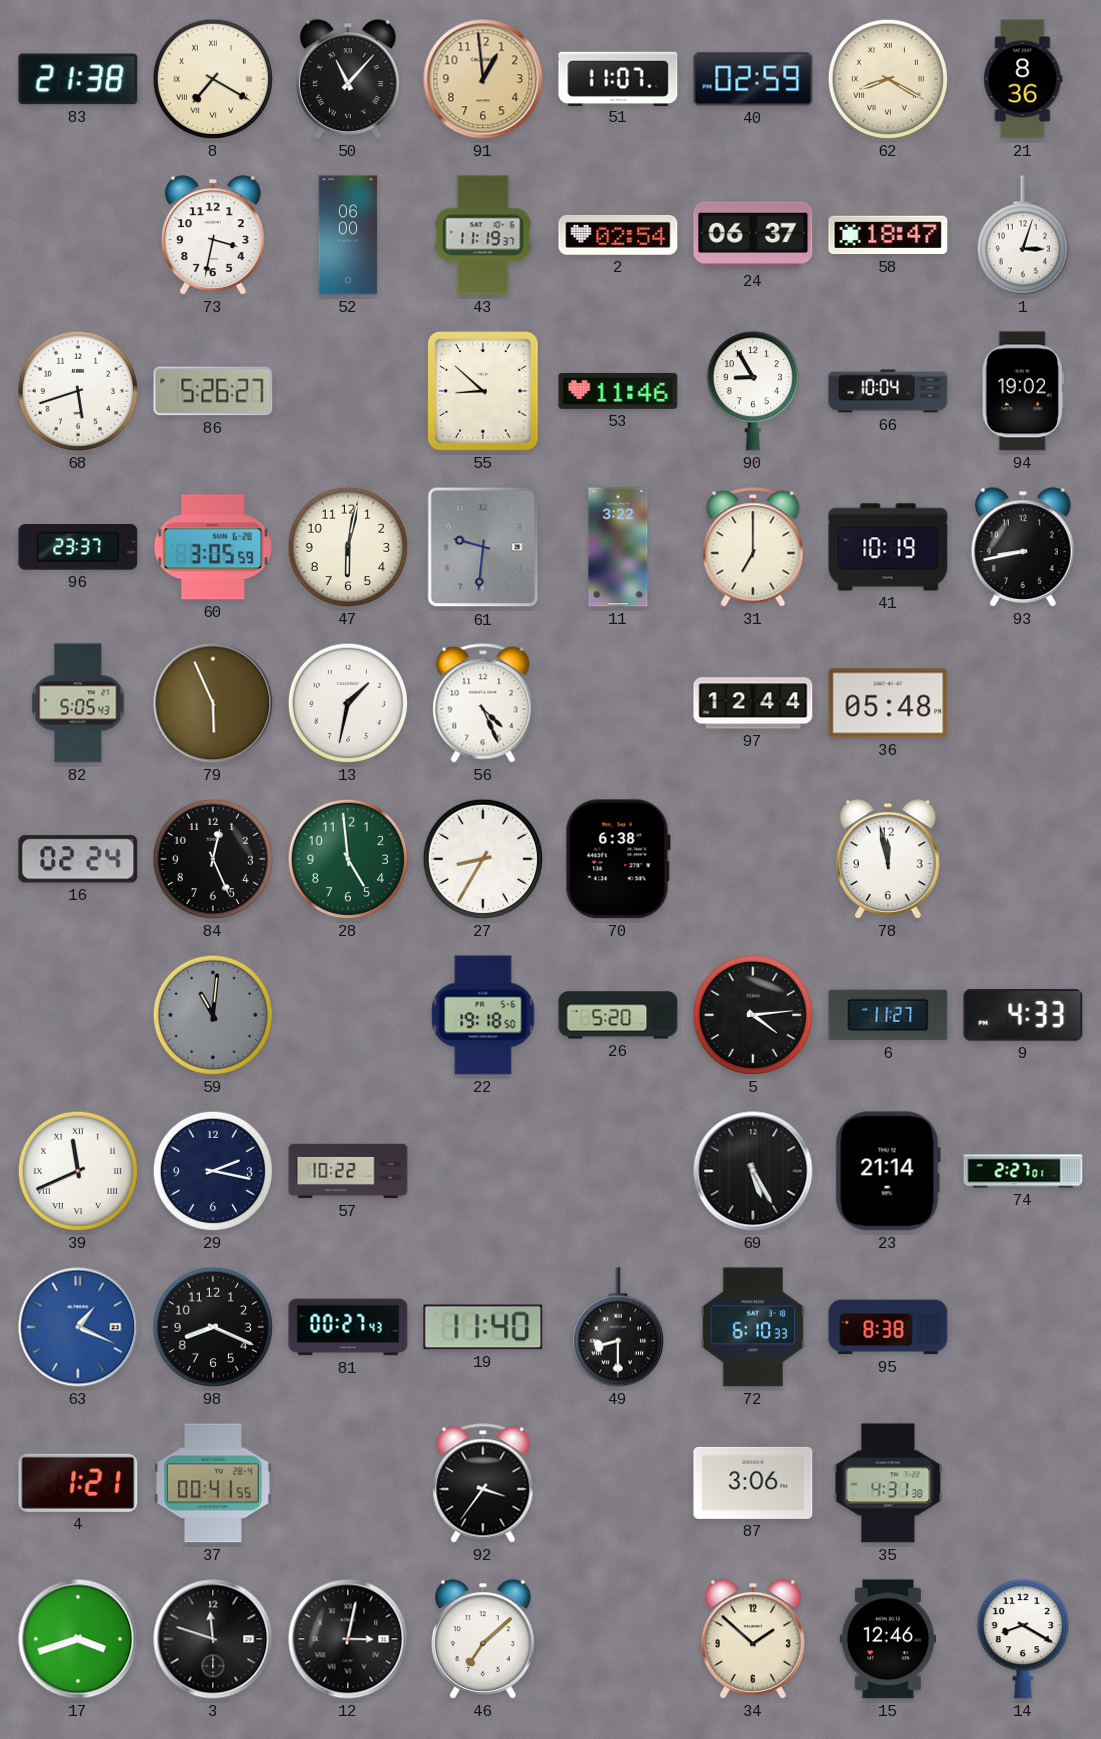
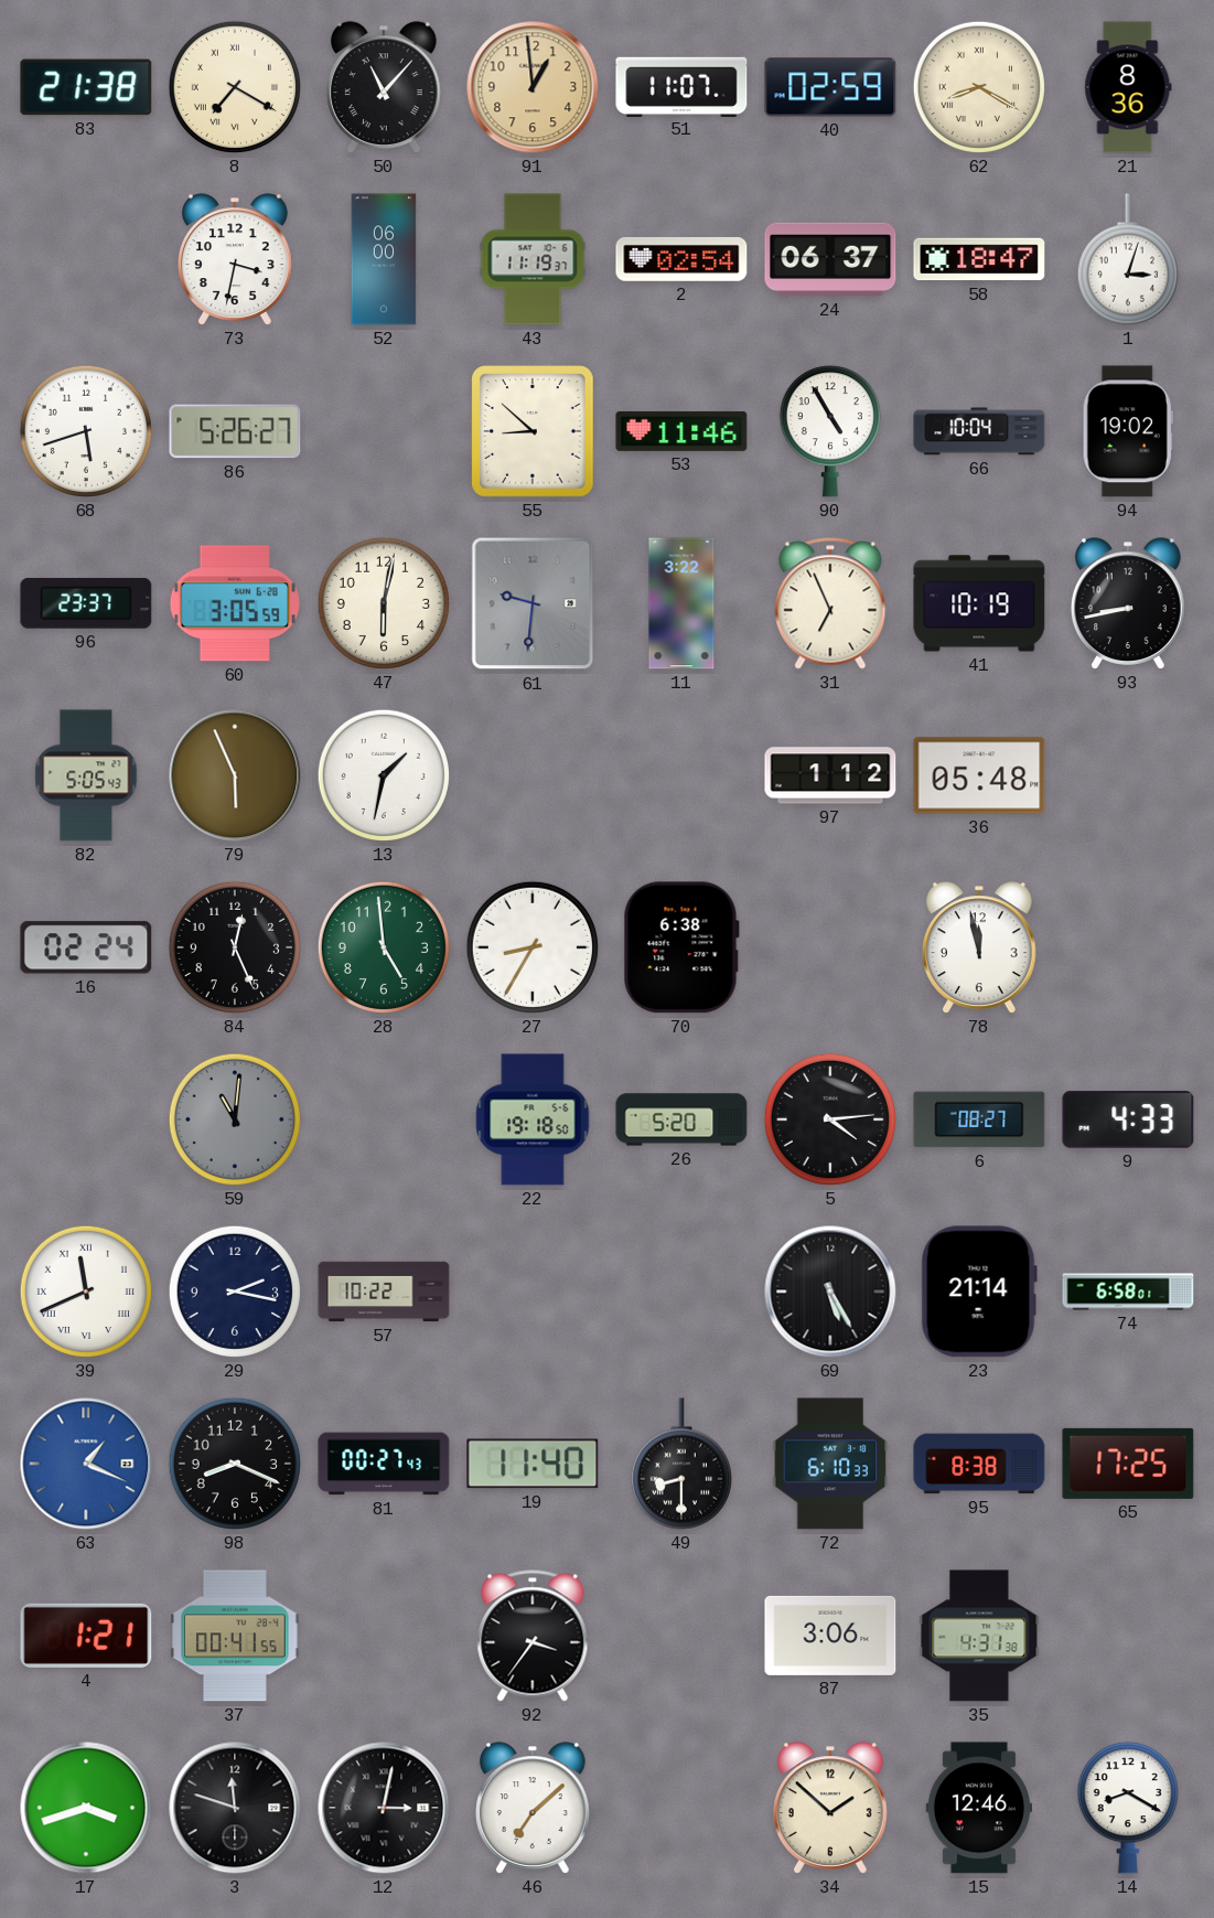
90: 8:55 -> 4:55 (830, 431)
31: 7:00 -> 6:56 (830, 603)
56: 4:26 -> none (483, 703)
97: 12:44 -> 1:12 (830, 775)
6: 11:27 -> 08:27 (979, 1119)
74: 2:27 -> 6:58 (1128, 1292)
65: none -> 17:25 (1128, 1464)
